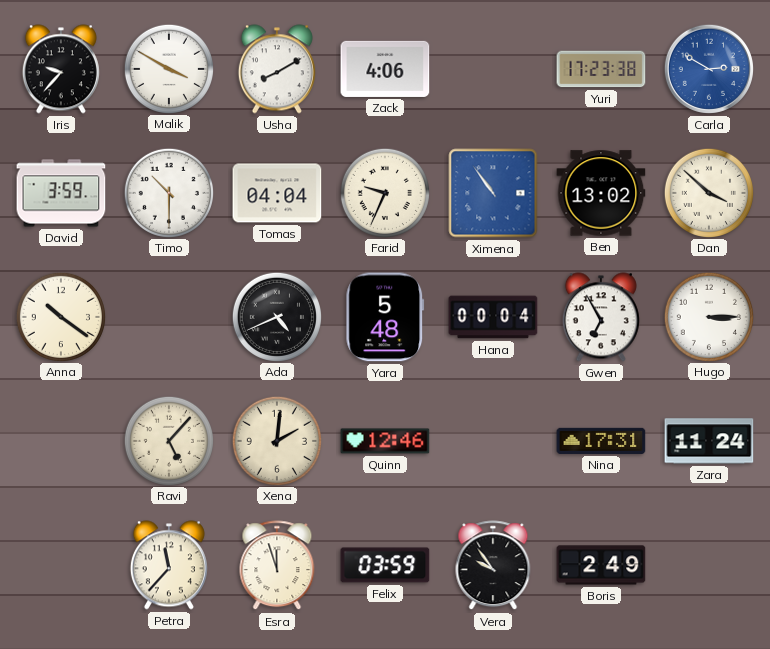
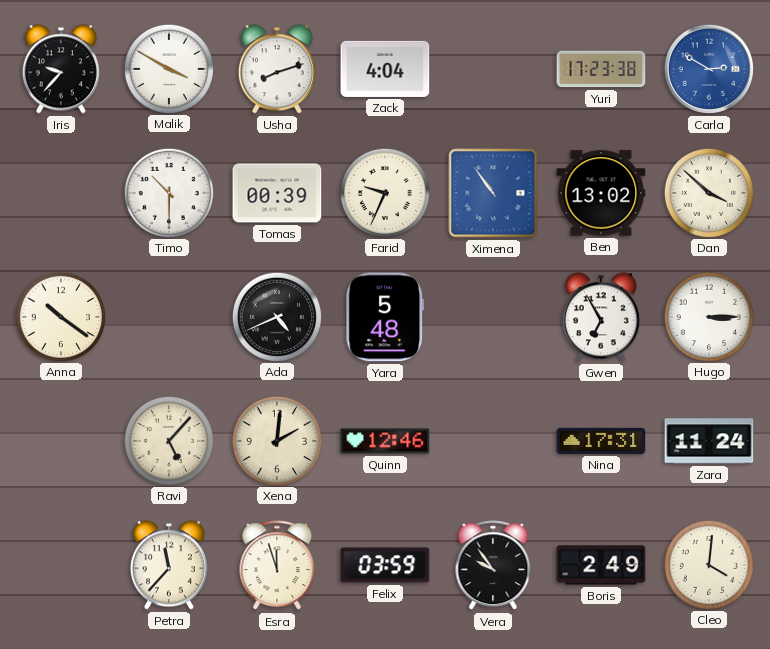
Usha: 8:10 -> 8:12 (277, 69)
Zack: 4:06 -> 4:04 (385, 69)
David: 3:59 -> none (61, 193)
Tomas: 04:04 -> 00:39 (277, 193)
Hana: 00:04 -> none (493, 317)
Cleo: none -> 4:01 (708, 564)
